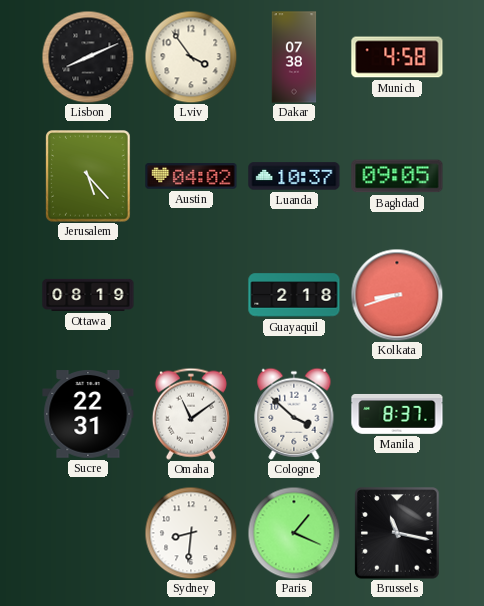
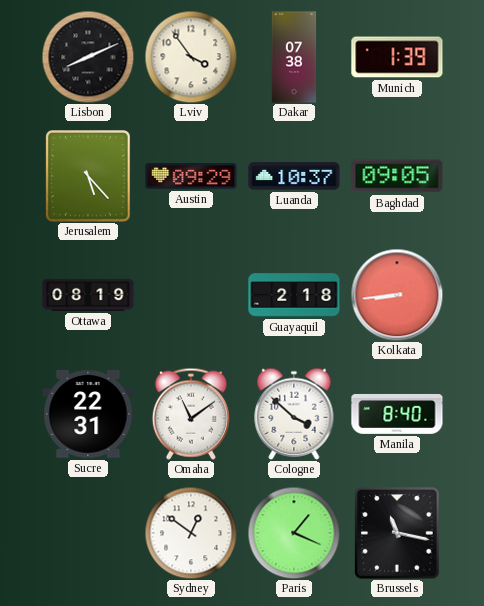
Munich: 4:58 -> 1:39 (397, 57)
Austin: 04:02 -> 09:29 (191, 176)
Kolkata: 8:42 -> 8:44 (397, 295)
Manila: 8:37 -> 8:40 (397, 414)
Sydney: 8:31 -> 12:51 (191, 533)
